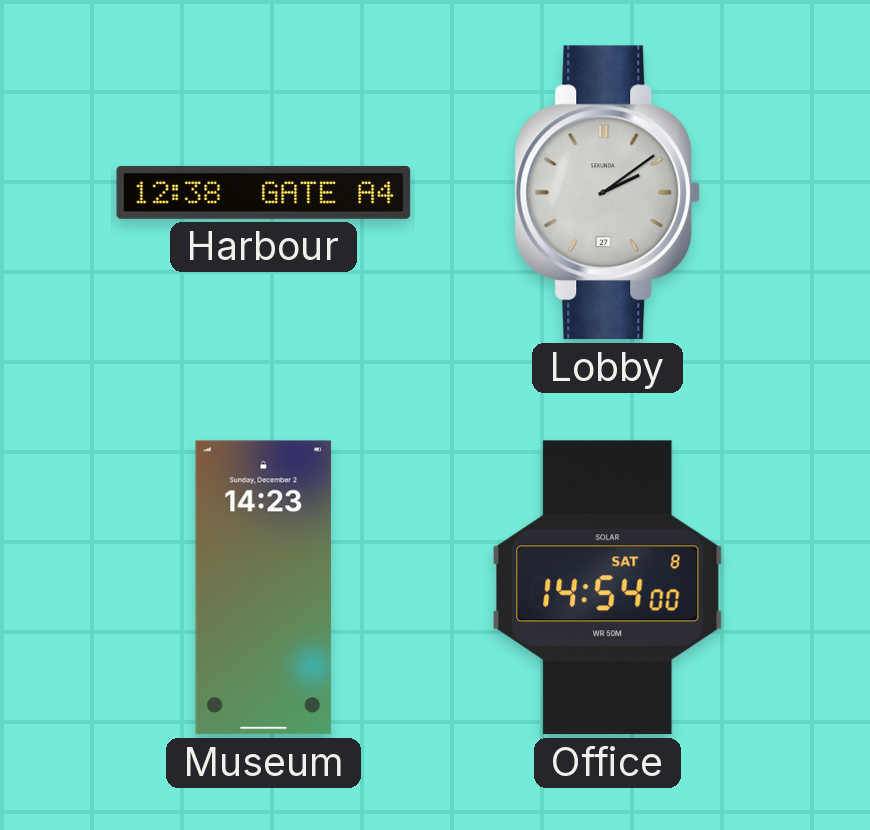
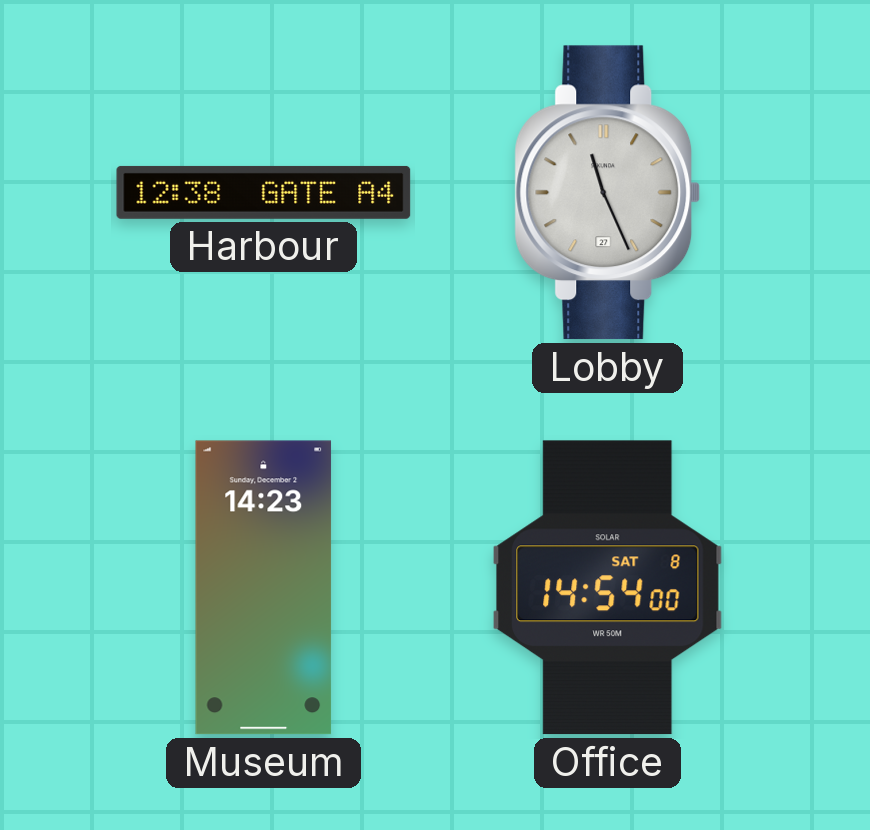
Lobby: 2:09 -> 11:26 (608, 193)
